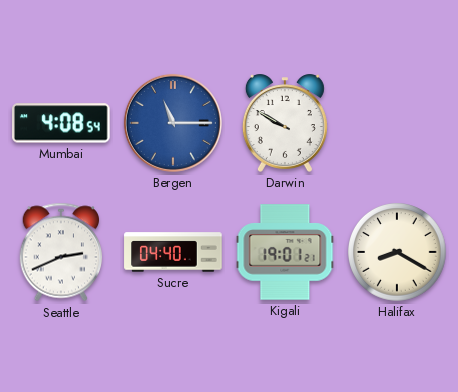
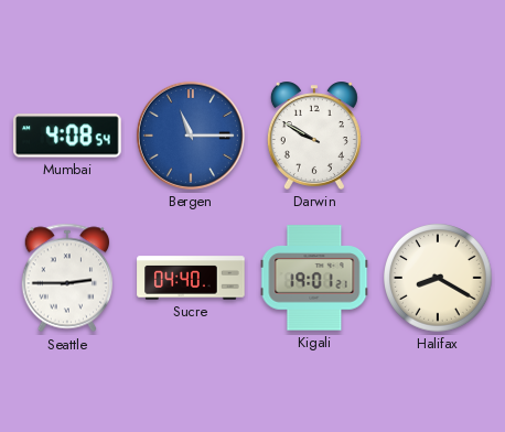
Seattle: 2:41 -> 2:45 (67, 278)
